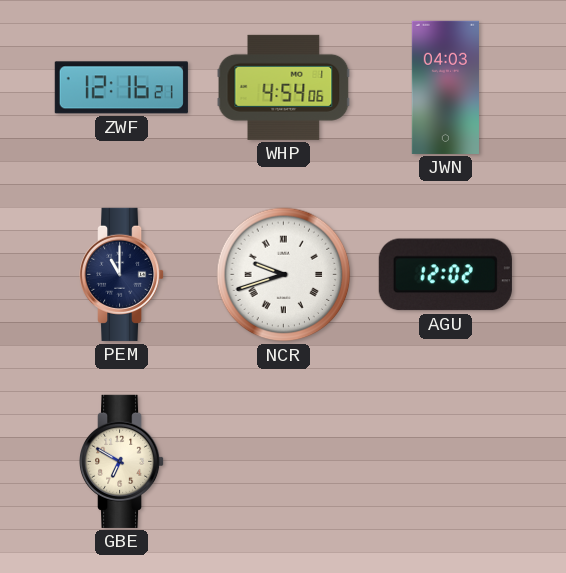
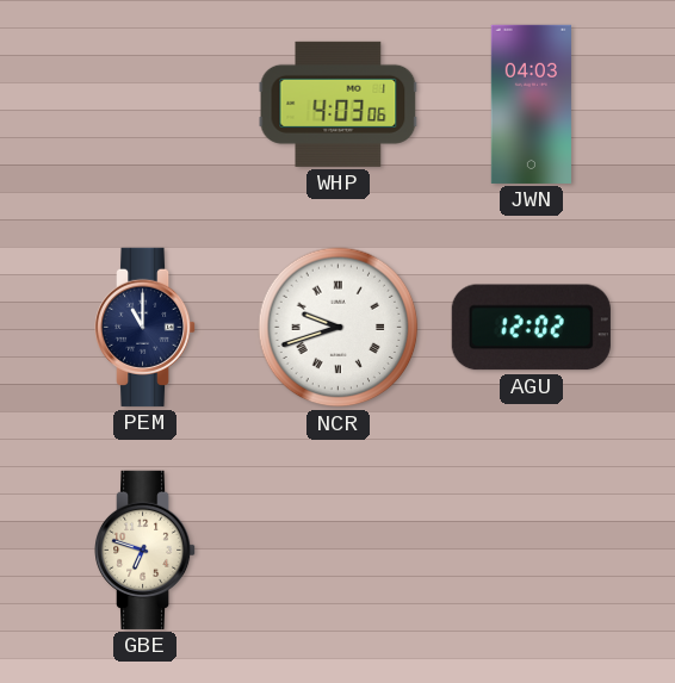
ZWF: 12:16 -> none (121, 88)
WHP: 4:54 -> 4:03 (339, 104)
GBE: 6:50 -> 6:48 (147, 549)
